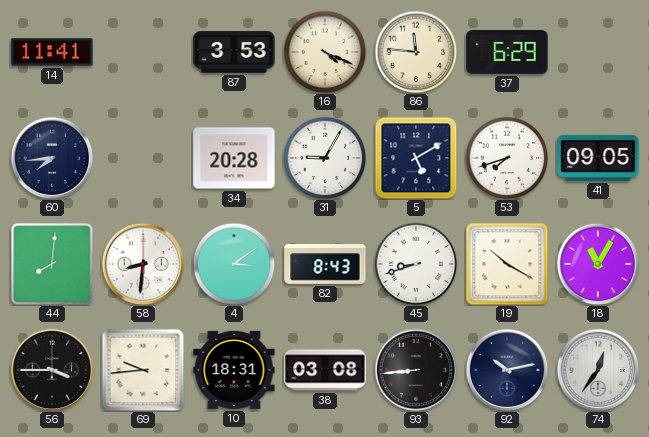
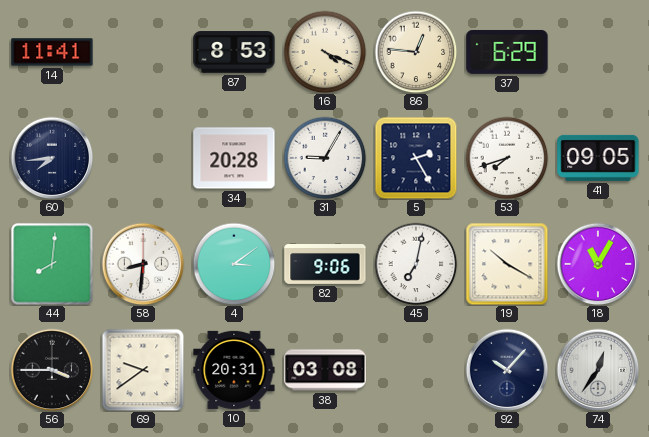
87: 3:53 -> 8:53 (234, 52)
86: 11:46 -> 12:46 (416, 52)
5: 5:10 -> 2:25 (416, 158)
82: 8:43 -> 9:06 (325, 265)
45: 8:42 -> 7:02 (416, 264)
69: 9:44 -> 9:39 (143, 370)
10: 18:31 -> 20:31 (234, 370)
93: 8:44 -> none (416, 370)
92: 10:13 -> 10:07 (507, 370)
